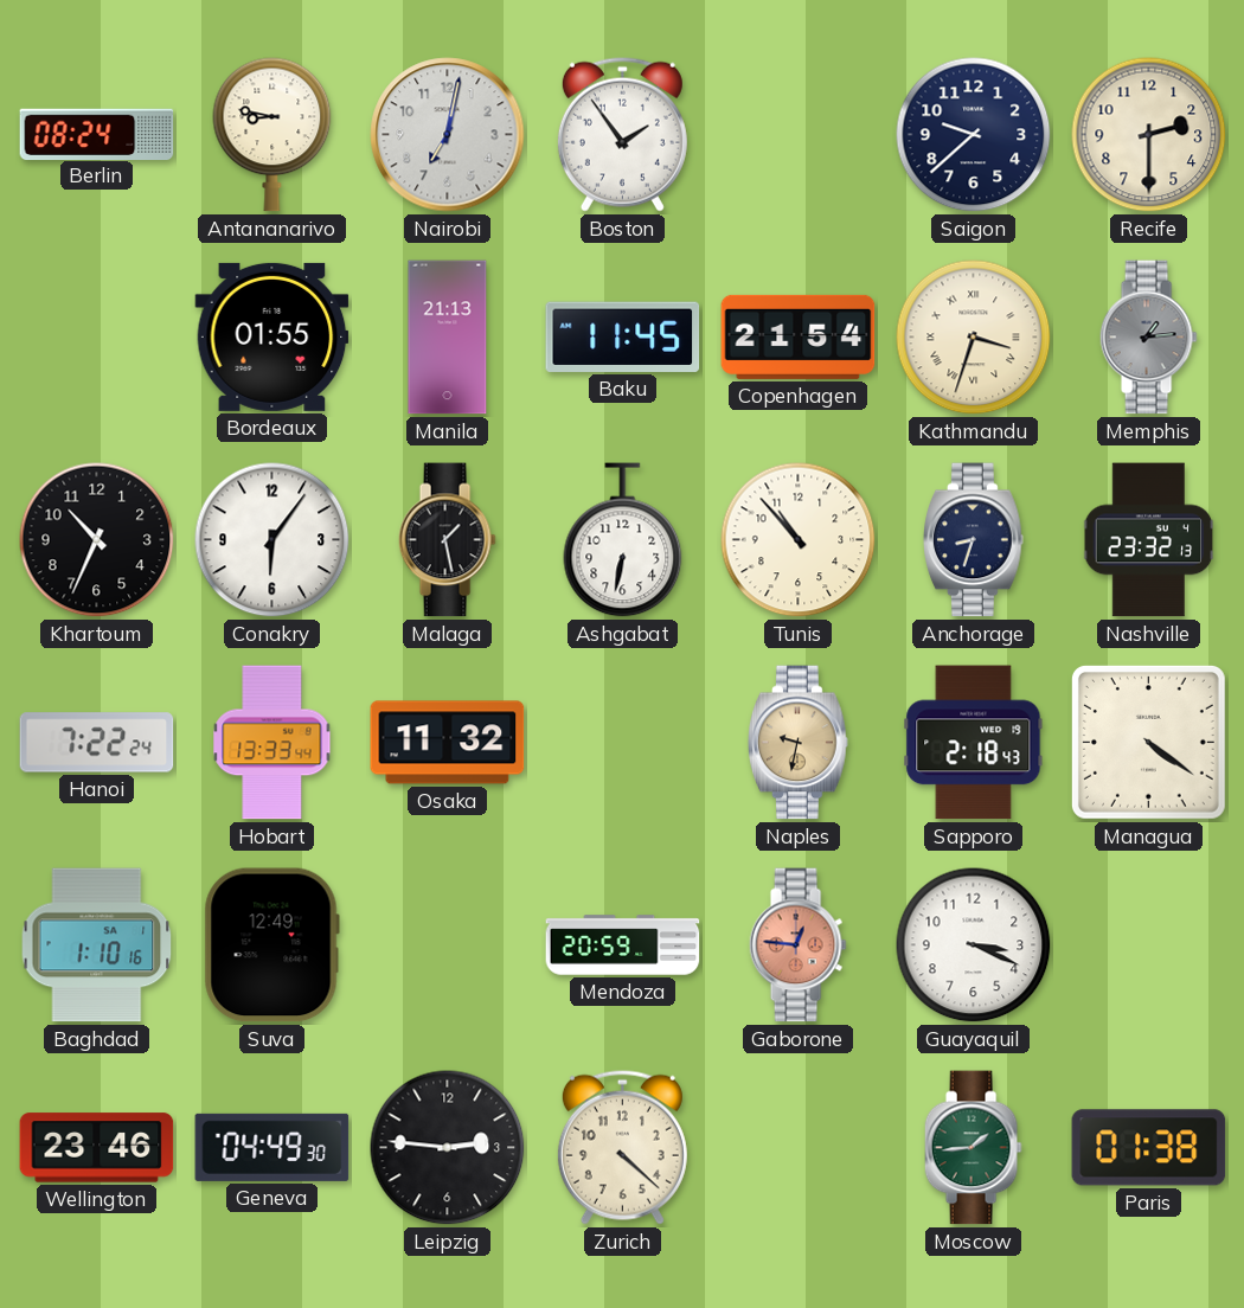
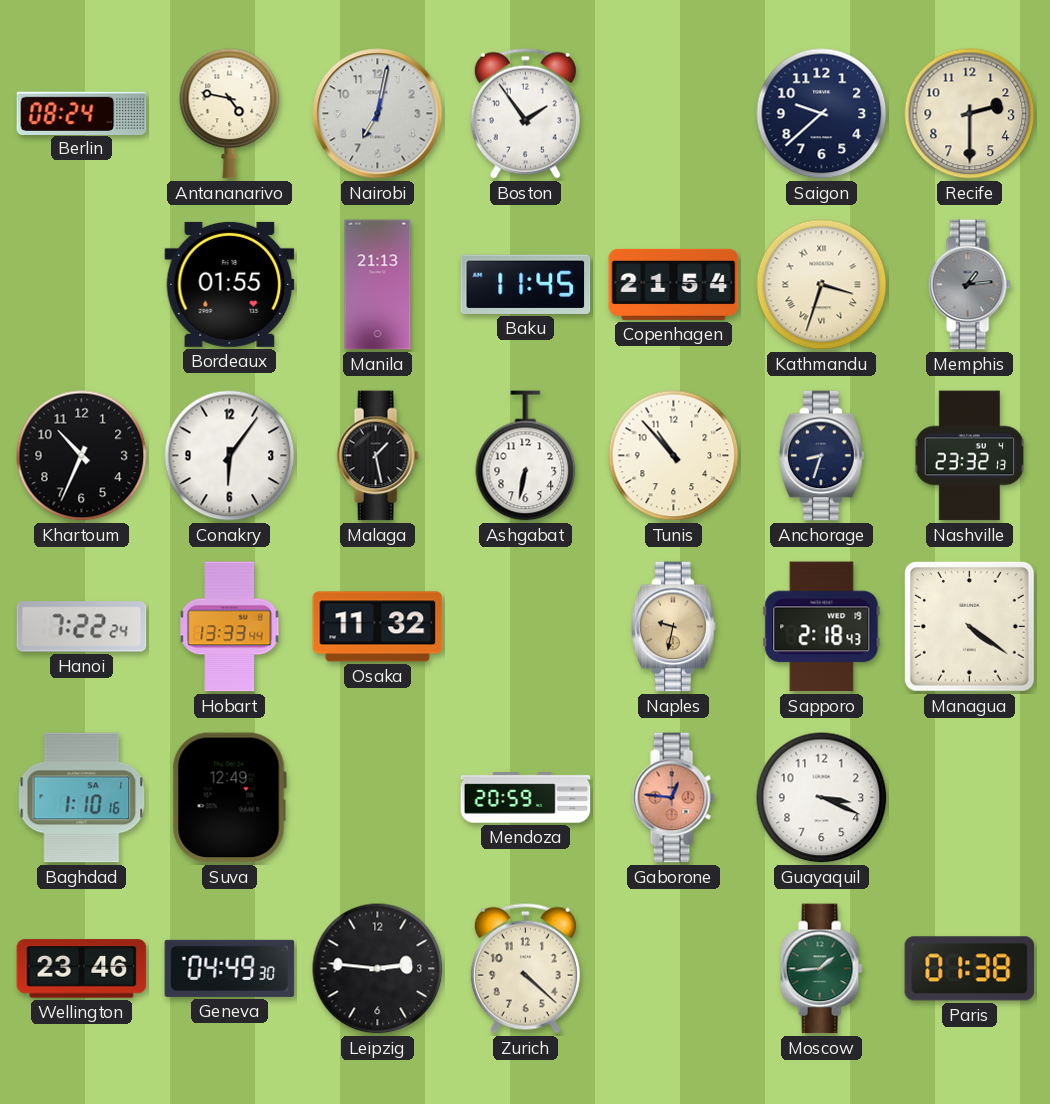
Antananarivo: 8:47 -> 4:47 (230, 114)
